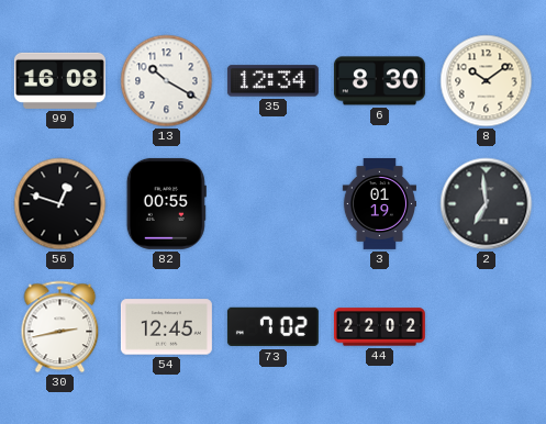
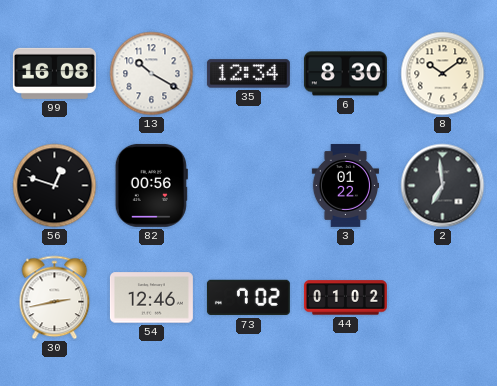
82: 00:55 -> 00:56 (151, 185)
3: 01:19 -> 01:22 (345, 185)
54: 12:45 -> 12:46 (151, 298)
44: 22:02 -> 01:02 (345, 298)
